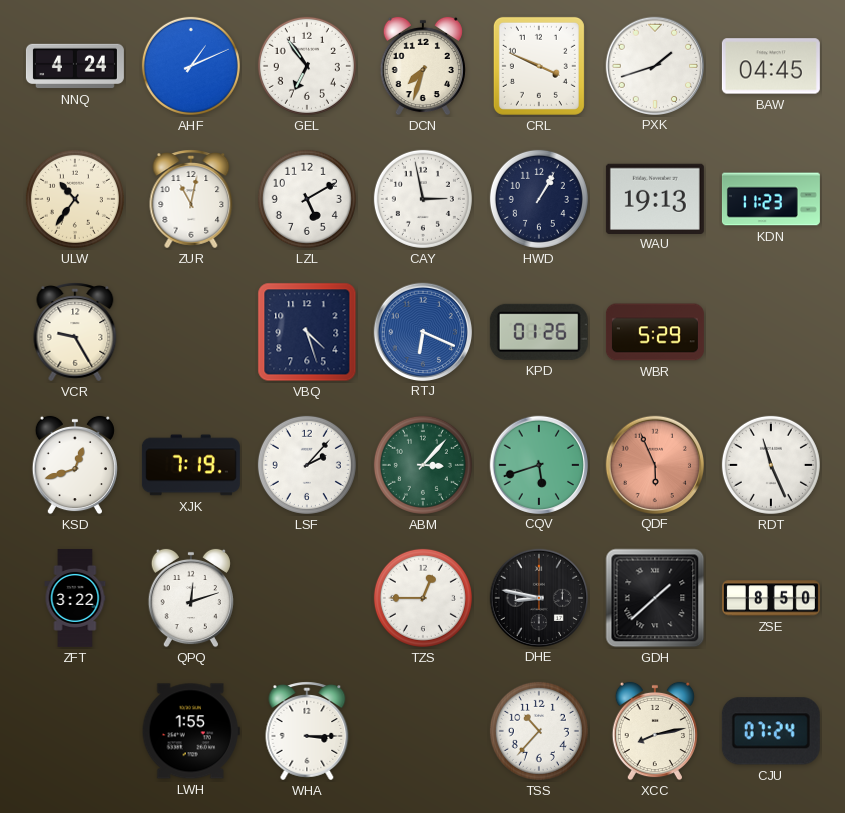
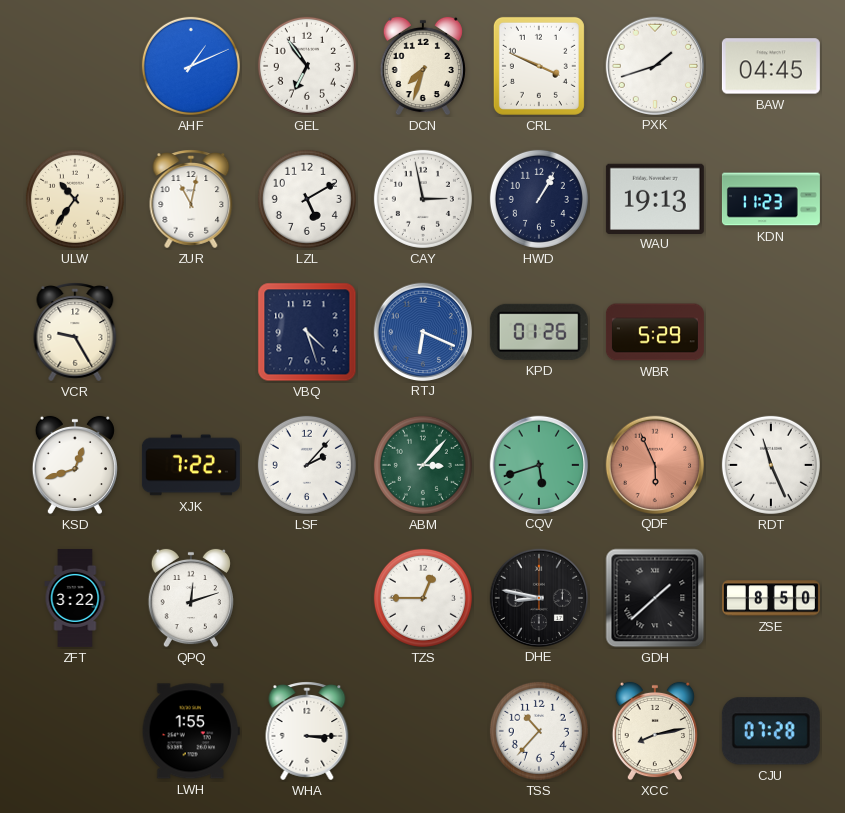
NNQ: 4:24 -> none (75, 66)
XJK: 7:19 -> 7:22 (191, 465)
CJU: 07:24 -> 07:28 (771, 731)
